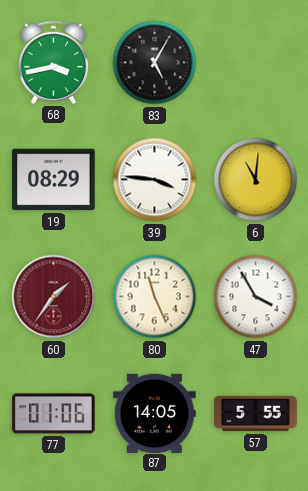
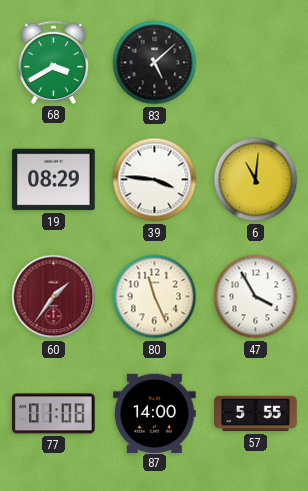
68: 3:43 -> 3:40 (53, 62)
83: 5:05 -> 5:08 (155, 63)
77: 01:06 -> 01:08 (54, 414)
87: 14:05 -> 14:00 (155, 413)
